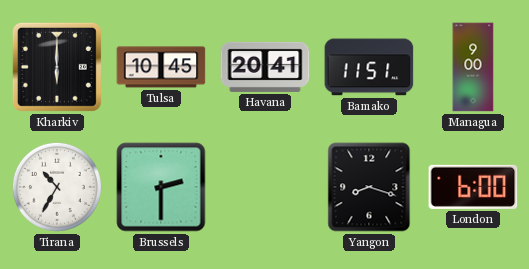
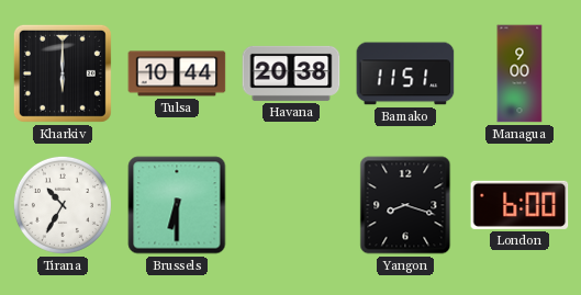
Tulsa: 10:45 -> 10:44 (177, 73)
Havana: 20:41 -> 20:38 (291, 73)
Brussels: 2:30 -> 6:30 (177, 205)
